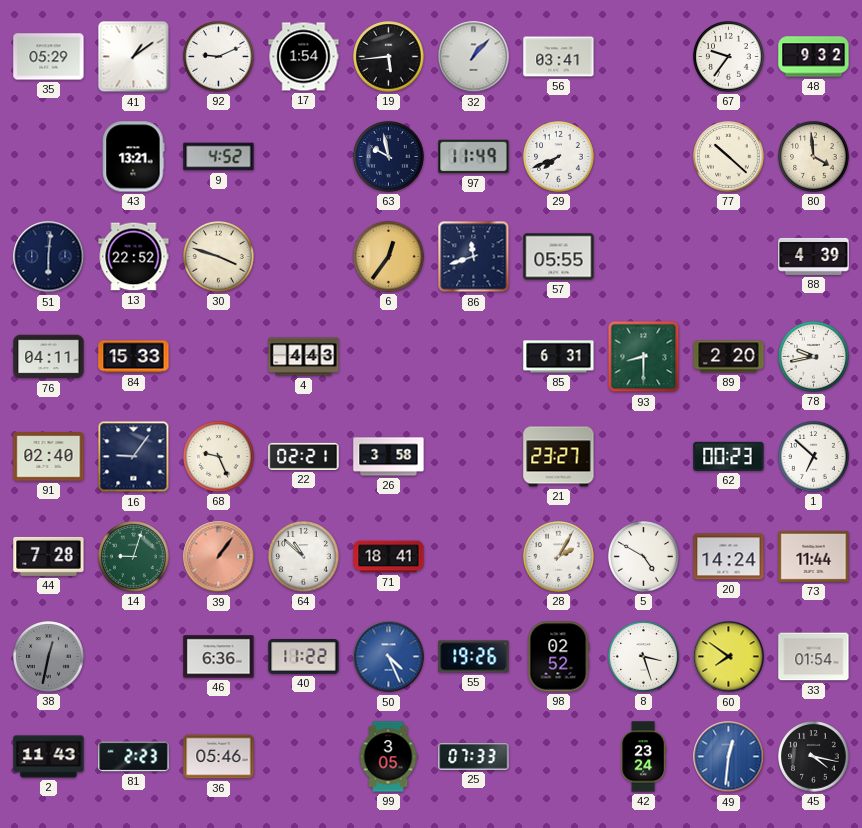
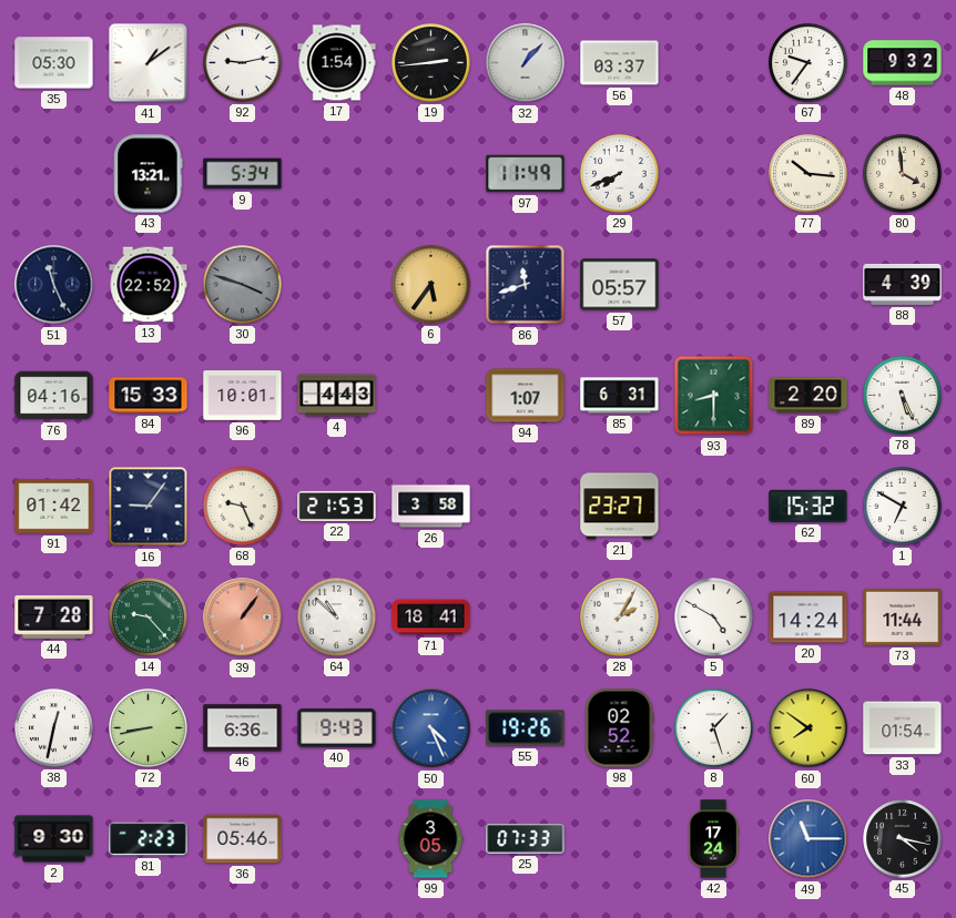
35: 05:29 -> 05:30 (54, 63)
92: 9:11 -> 9:13 (243, 63)
19: 5:44 -> 2:44 (431, 63)
56: 03:41 -> 03:37 (620, 63)
9: 4:52 -> 5:34 (243, 174)
63: 9:58 -> none (389, 157)
77: 10:22 -> 10:16 (808, 174)
51: 6:01 -> 11:26 (54, 285)
30 dial: cream -> grey (243, 285)
6: 12:36 -> 5:36 (431, 285)
57: 05:55 -> 05:57 (620, 285)
76: 04:11 -> 04:16 (54, 396)
96: none -> 10:01 (243, 396)
94: none -> 1:07 (526, 396)
78: 9:43 -> 5:26 (903, 396)
91: 02:40 -> 01:42 (54, 507)
22: 02:21 -> 21:53 (337, 506)
62: 00:23 -> 15:32 (808, 506)
1: 6:52 -> 6:50 (903, 507)
14: 9:03 -> 9:23 (149, 618)
38 dial: grey -> white (54, 728)
72: none -> 8:43 (149, 728)
40: 11:22 -> 9:43 (337, 728)
8: 3:27 -> 1:27 (714, 728)
2: 11:43 -> 9:30 (54, 839)
42: 23:24 -> 17:24 (714, 839)
49: 12:31 -> 11:15 (808, 839)
